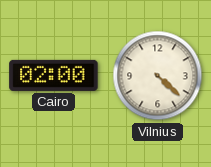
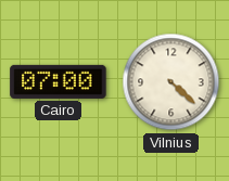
Cairo: 02:00 -> 07:00 (59, 81)
